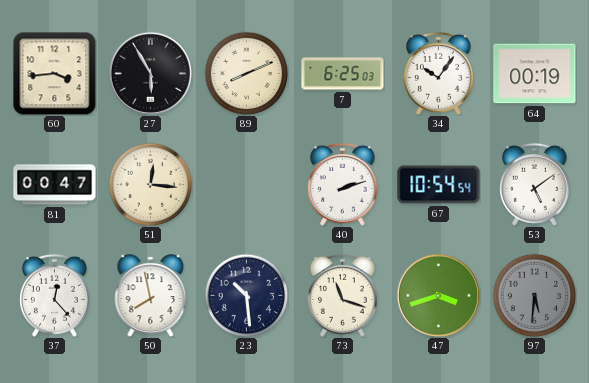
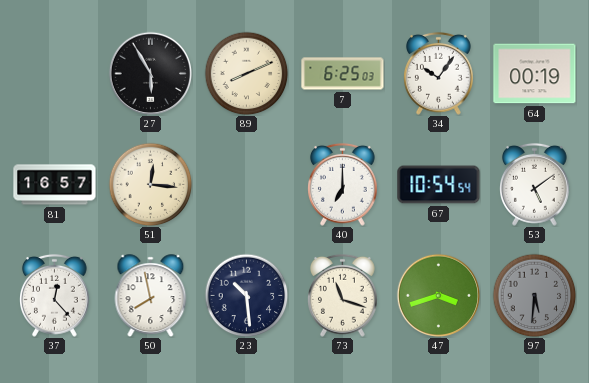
60: 3:44 -> none (54, 73)
81: 00:47 -> 16:57 (55, 185)
40: 2:12 -> 7:00 (343, 184)
